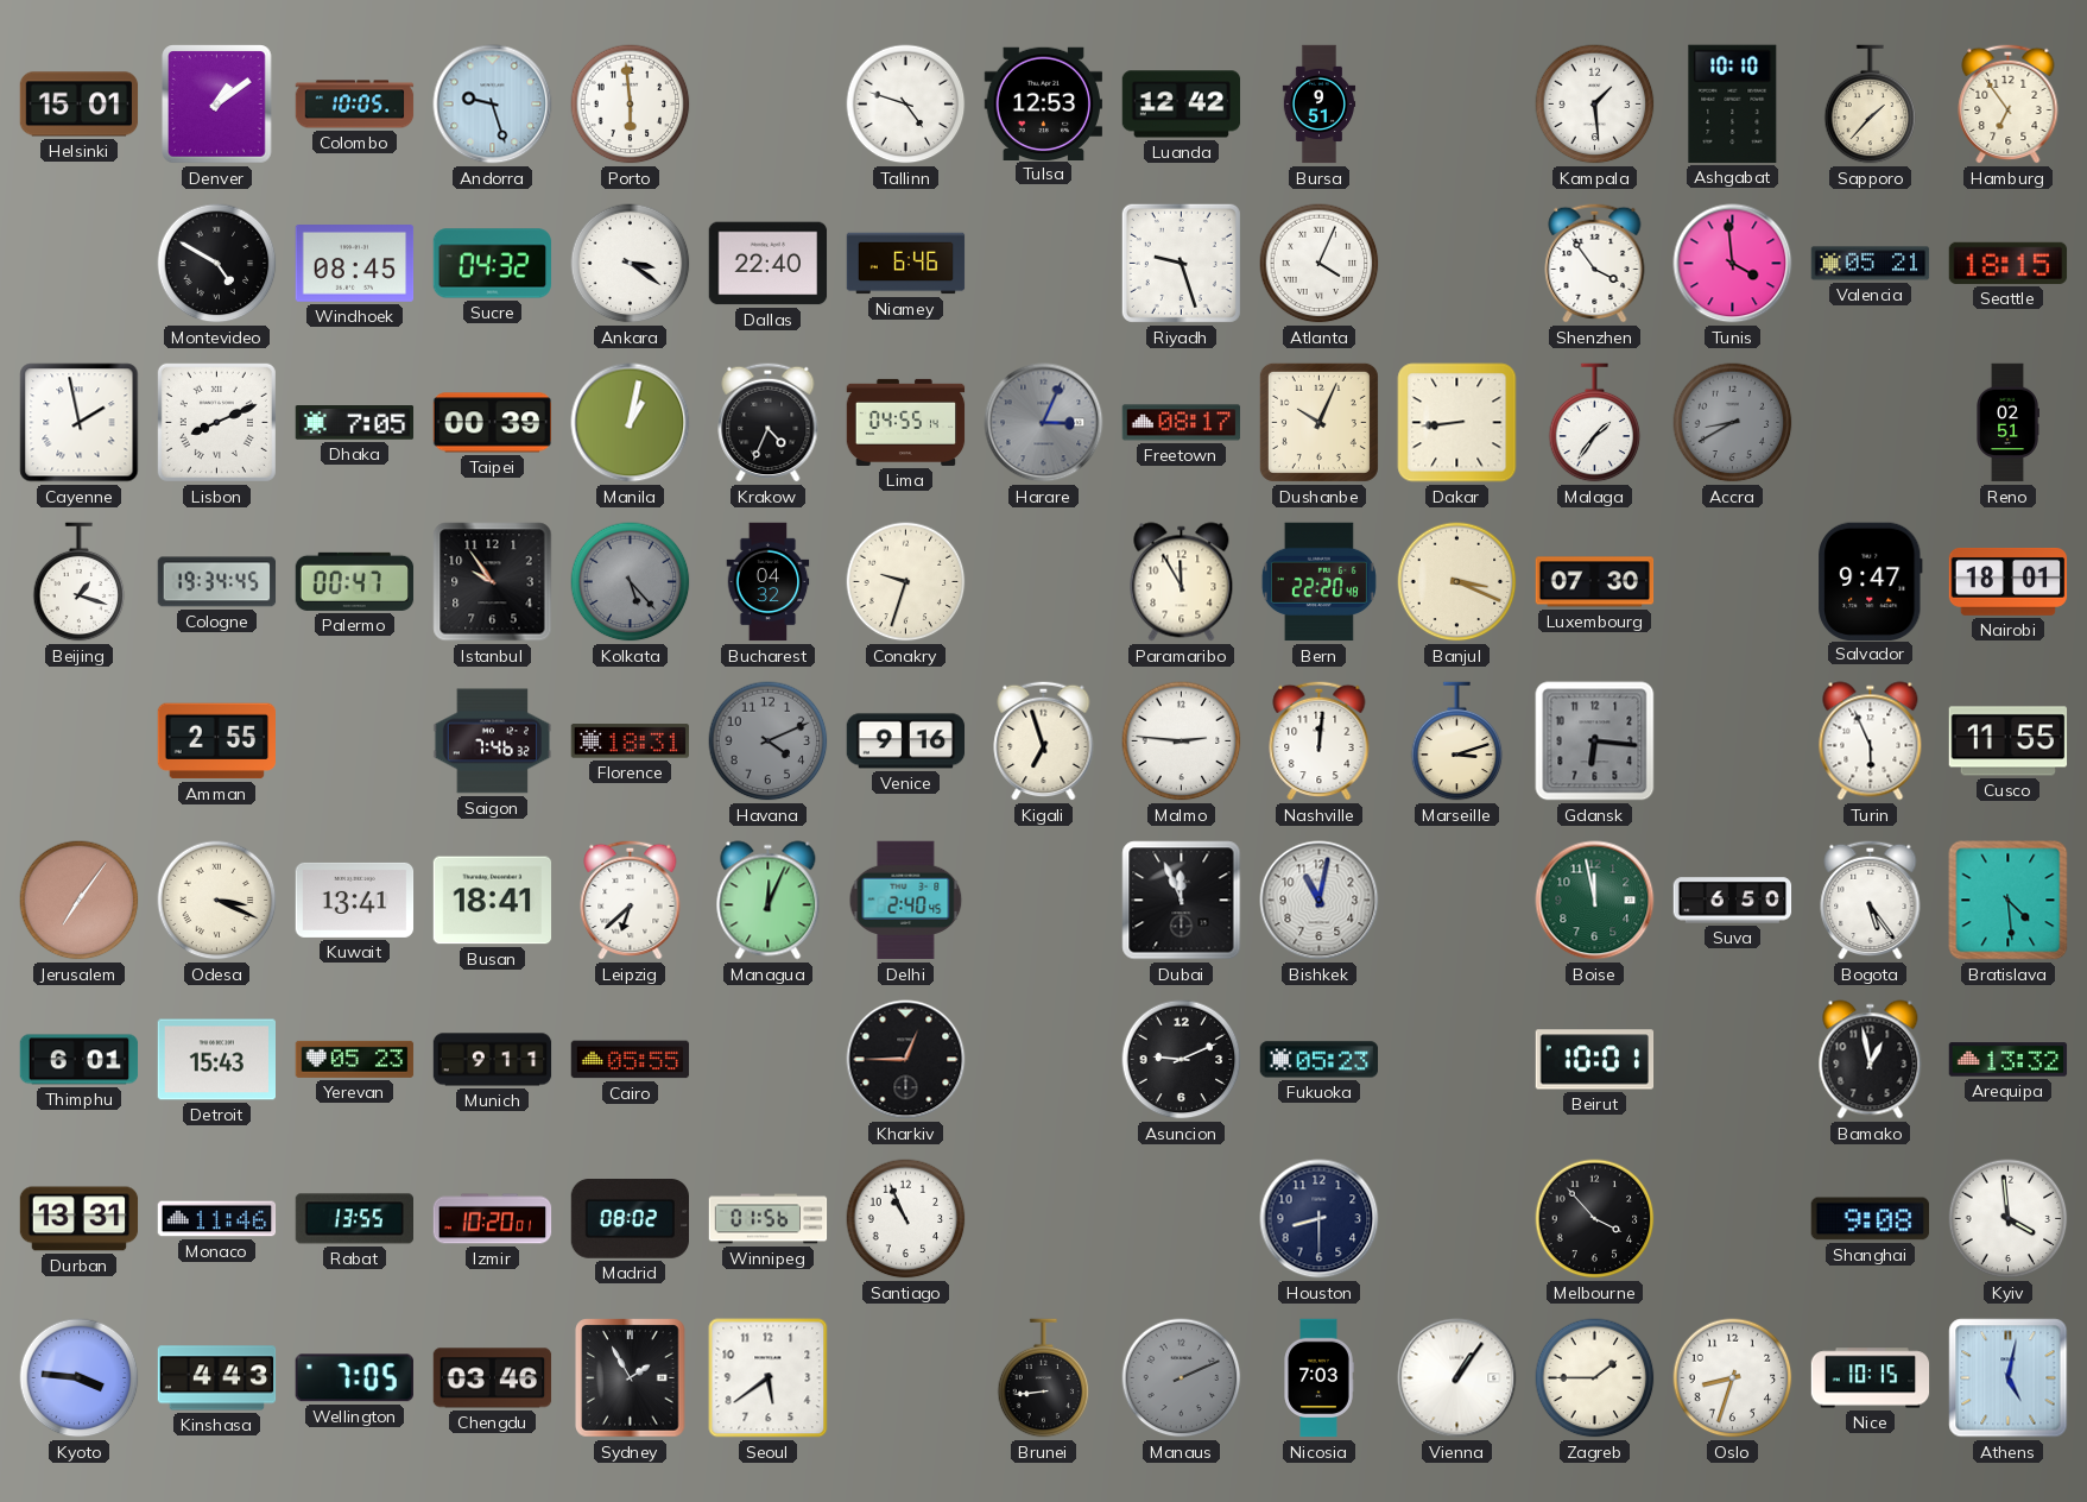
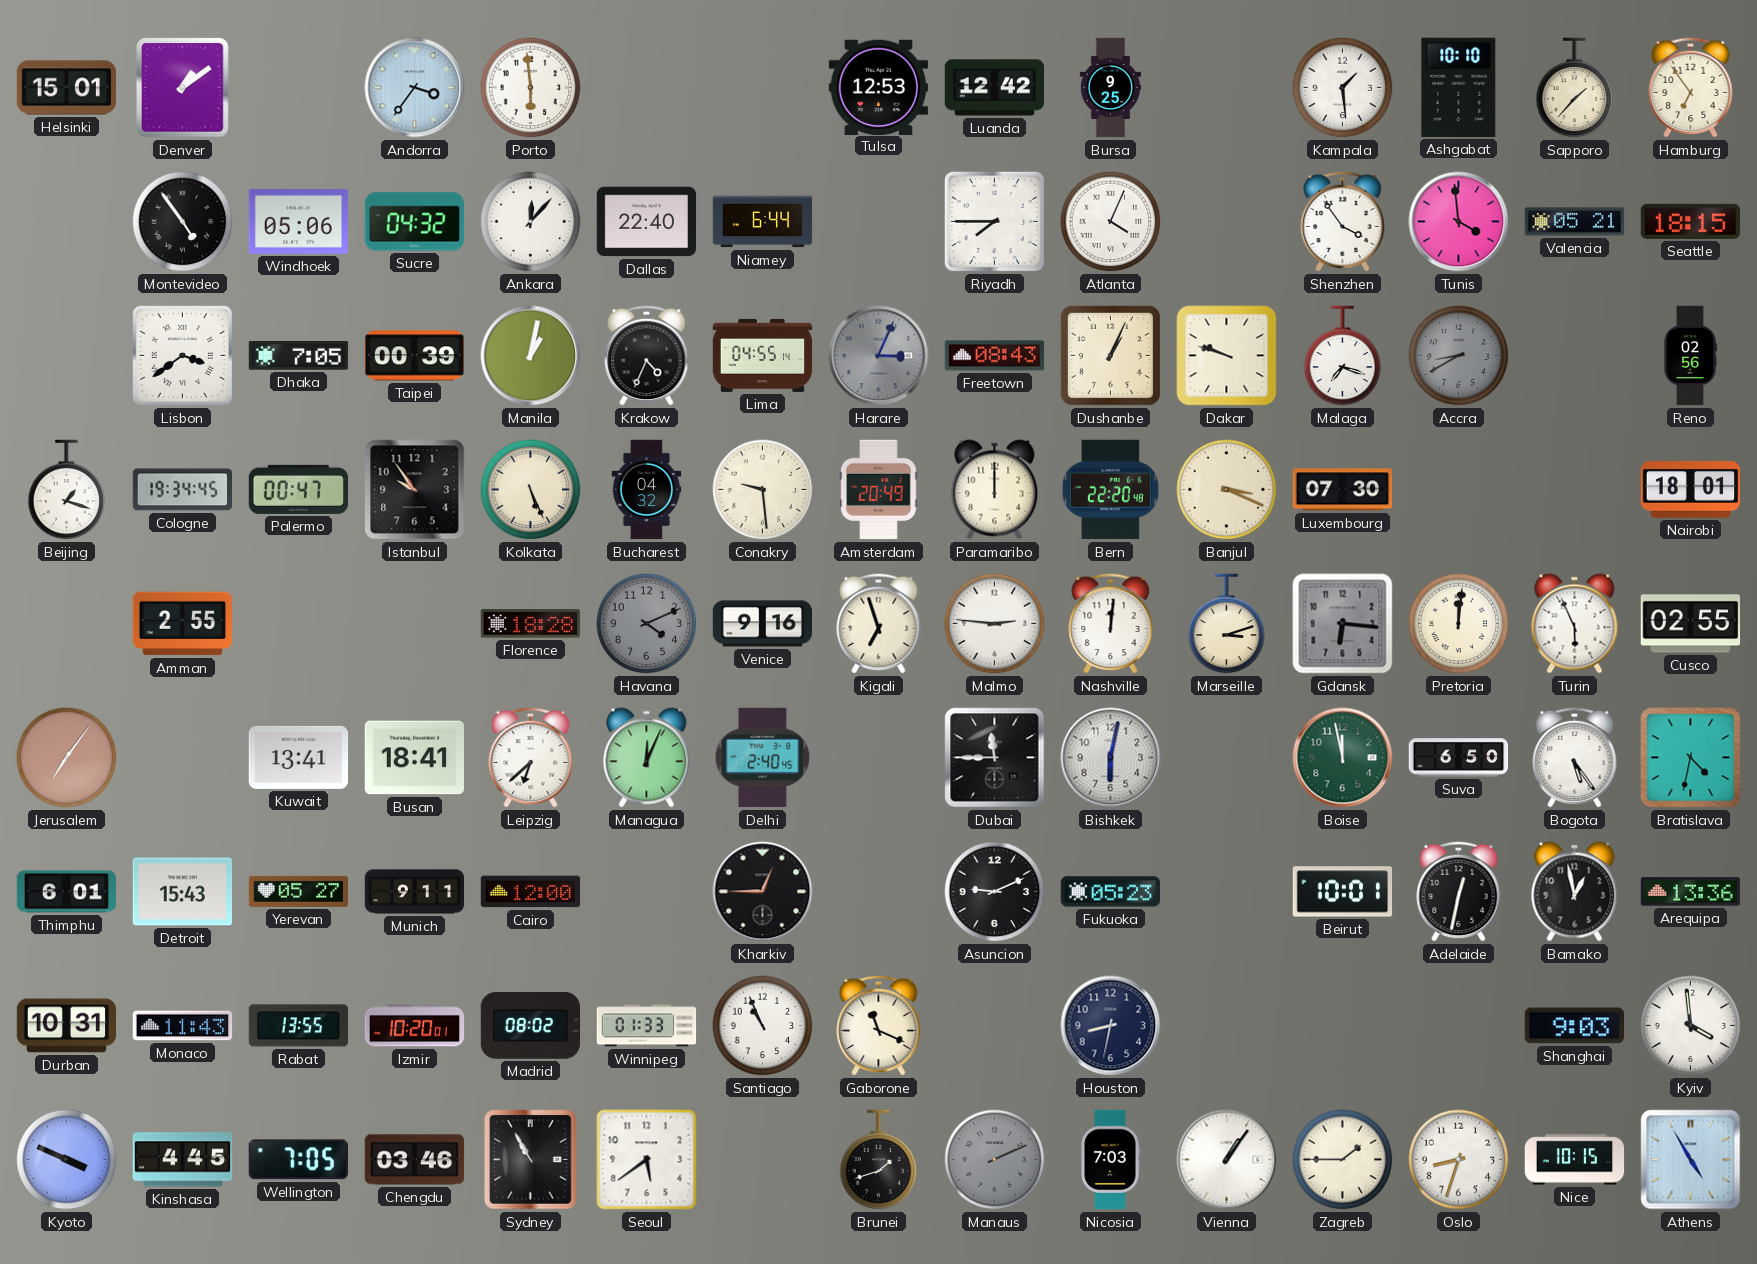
Colombo: 10:05 -> none (355, 105)
Andorra: 9:27 -> 3:36 (415, 88)
Tallinn: 4:48 -> none (906, 105)
Bursa: 9:51 -> 9:25 (1111, 88)
Montevideo: 4:50 -> 4:54 (183, 222)
Windhoek: 08:45 -> 05:06 (299, 222)
Ankara: 3:21 -> 12:07 (531, 222)
Niamey: 6:46 -> 6:44 (763, 222)
Riyadh: 9:27 -> 7:45 (994, 221)
Cayenne: 1:58 -> none (80, 423)
Lisbon: 8:11 -> 3:39 (182, 355)
Freetown: 08:17 -> 08:43 (995, 356)
Dushanbe: 10:04 -> 1:04 (1110, 355)
Dakar: 8:44 -> 9:48 (1227, 356)
Malaga: 1:36 -> 7:18 (1343, 356)
Reno: 02:51 -> 02:56 (1690, 356)
Kolkata: 5:23 -> 5:26 (531, 490)
Kolkata dial: grey -> cream (531, 490)
Conakry: 9:33 -> 9:29 (763, 490)
Amsterdam: none -> 20:49 (879, 490)
Paramaribo: 11:55 -> 12:00 (995, 490)
Salvador: 9:47 -> none (1871, 581)
Saigon: 7:46 -> none (493, 741)
Florence: 18:31 -> 18:28 (530, 624)
Pretoria: none -> 12:01 (1459, 624)
Cusco: 11:55 -> 02:55 (1691, 624)
Odesa: 3:19 -> none (217, 901)
Dubai: 11:56 -> 11:45 (995, 758)
Bishkek: 11:02 -> 6:02 (1111, 758)
Bratislava: 4:29 -> 4:32 (1691, 758)
Yerevan: 05:23 -> 05:27 (299, 891)
Cairo: 05:55 -> 12:00 (531, 892)
Adelaide: none -> 12:32 (1459, 891)
Arequipa: 13:32 -> 13:36 (1691, 892)
Durban: 13:31 -> 10:31 (67, 1026)
Monaco: 11:46 -> 11:43 (183, 1026)
Winnipeg: 01:56 -> 01:33 (647, 1026)
Gaborone: none -> 11:19 (879, 1025)
Houston: 8:30 -> 8:32 (1111, 1026)
Melbourne: 3:53 -> none (1595, 1219)
Shanghai: 9:08 -> 9:03 (1574, 1026)
Kyoto: 3:46 -> 3:49 (67, 1160)
Kinshasa: 4:43 -> 4:45 (183, 1160)
Sydney: 1:55 -> 10:55 (531, 1160)
Brunei: 8:44 -> 1:42 (879, 1160)
Athens: 5:02 -> 4:55 (1691, 1160)
